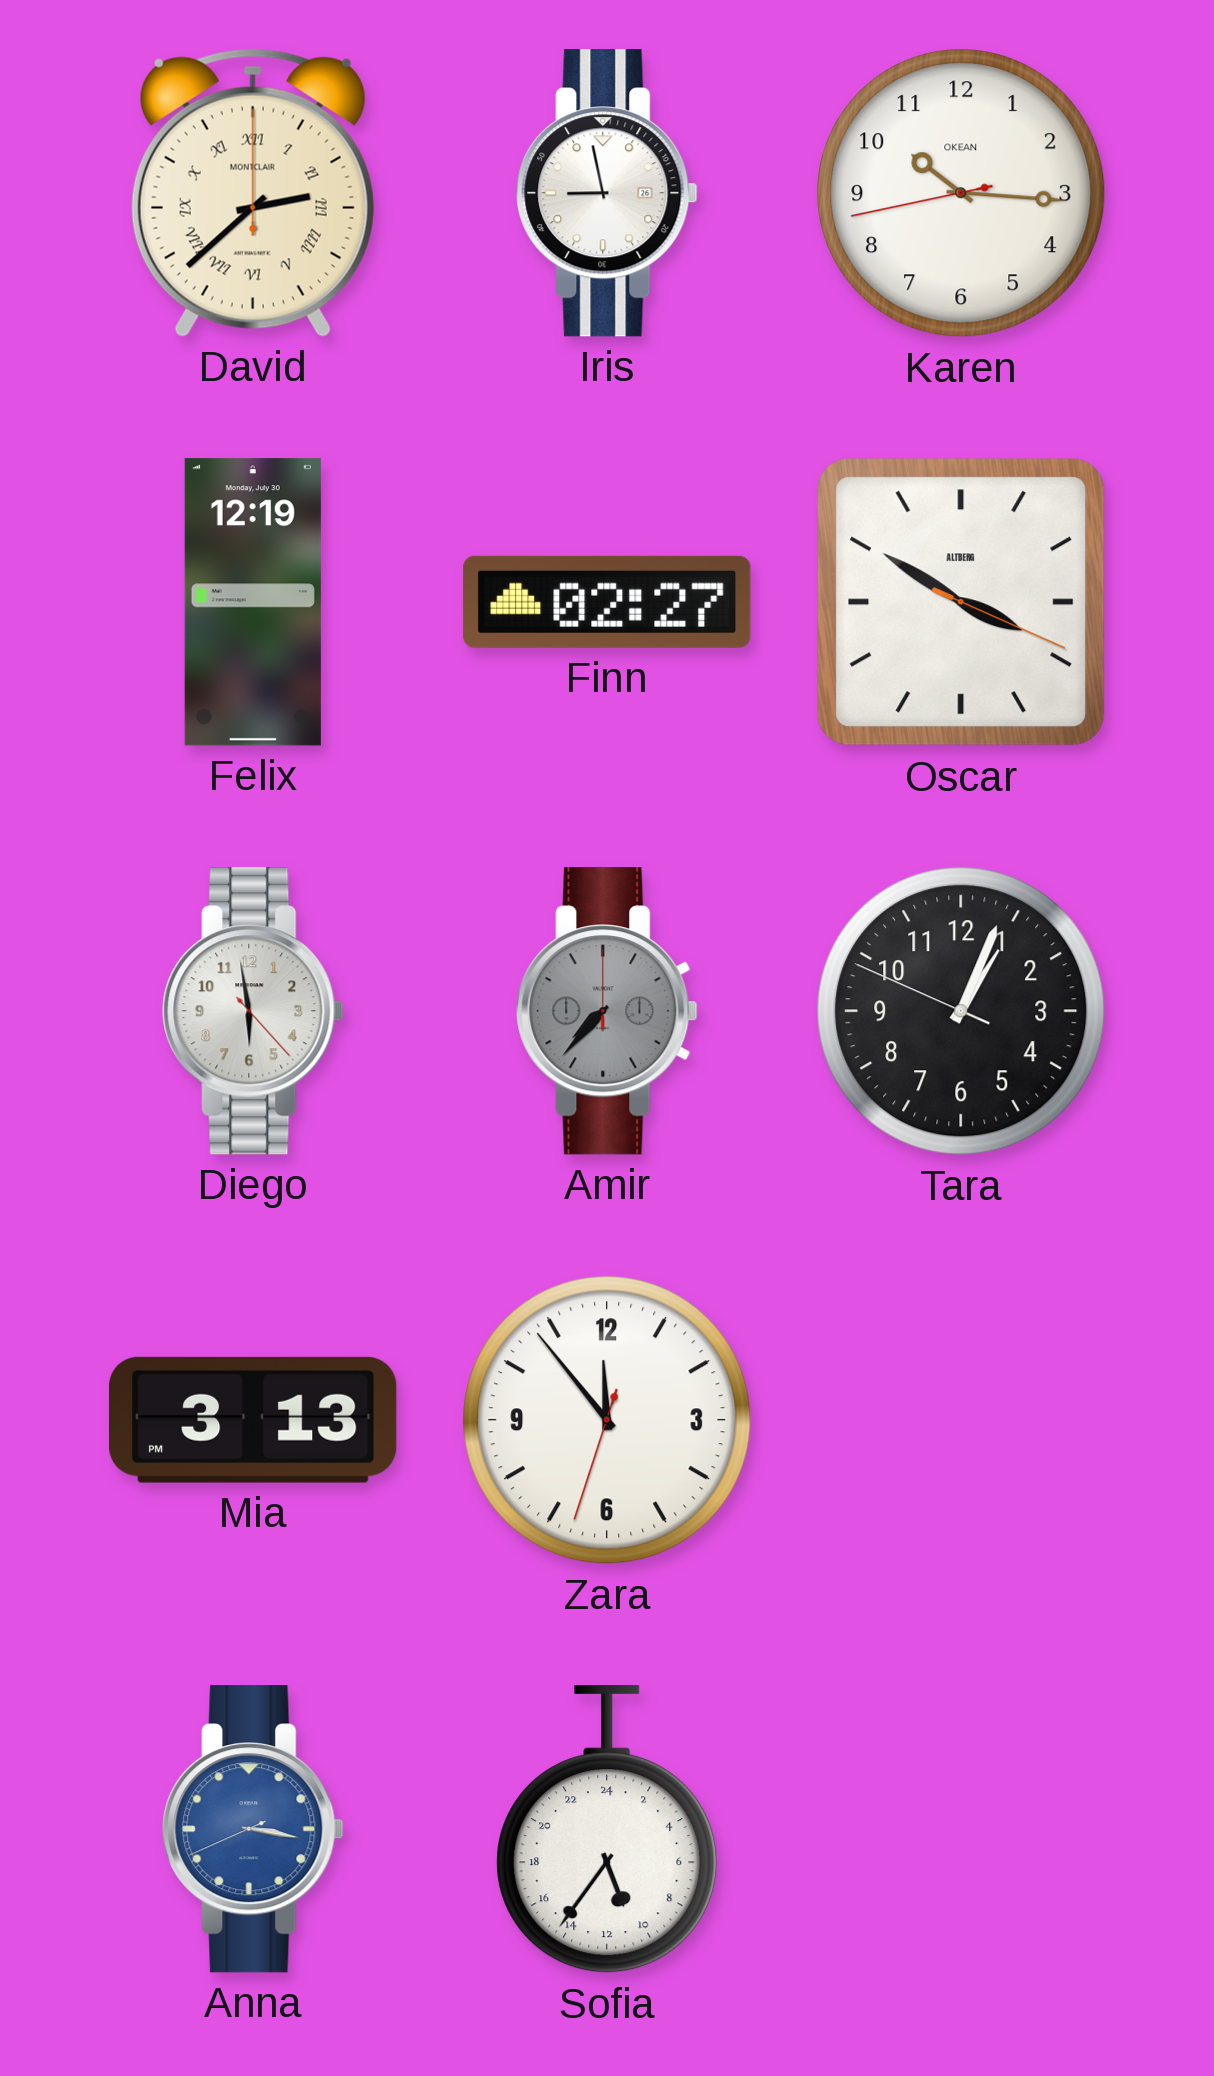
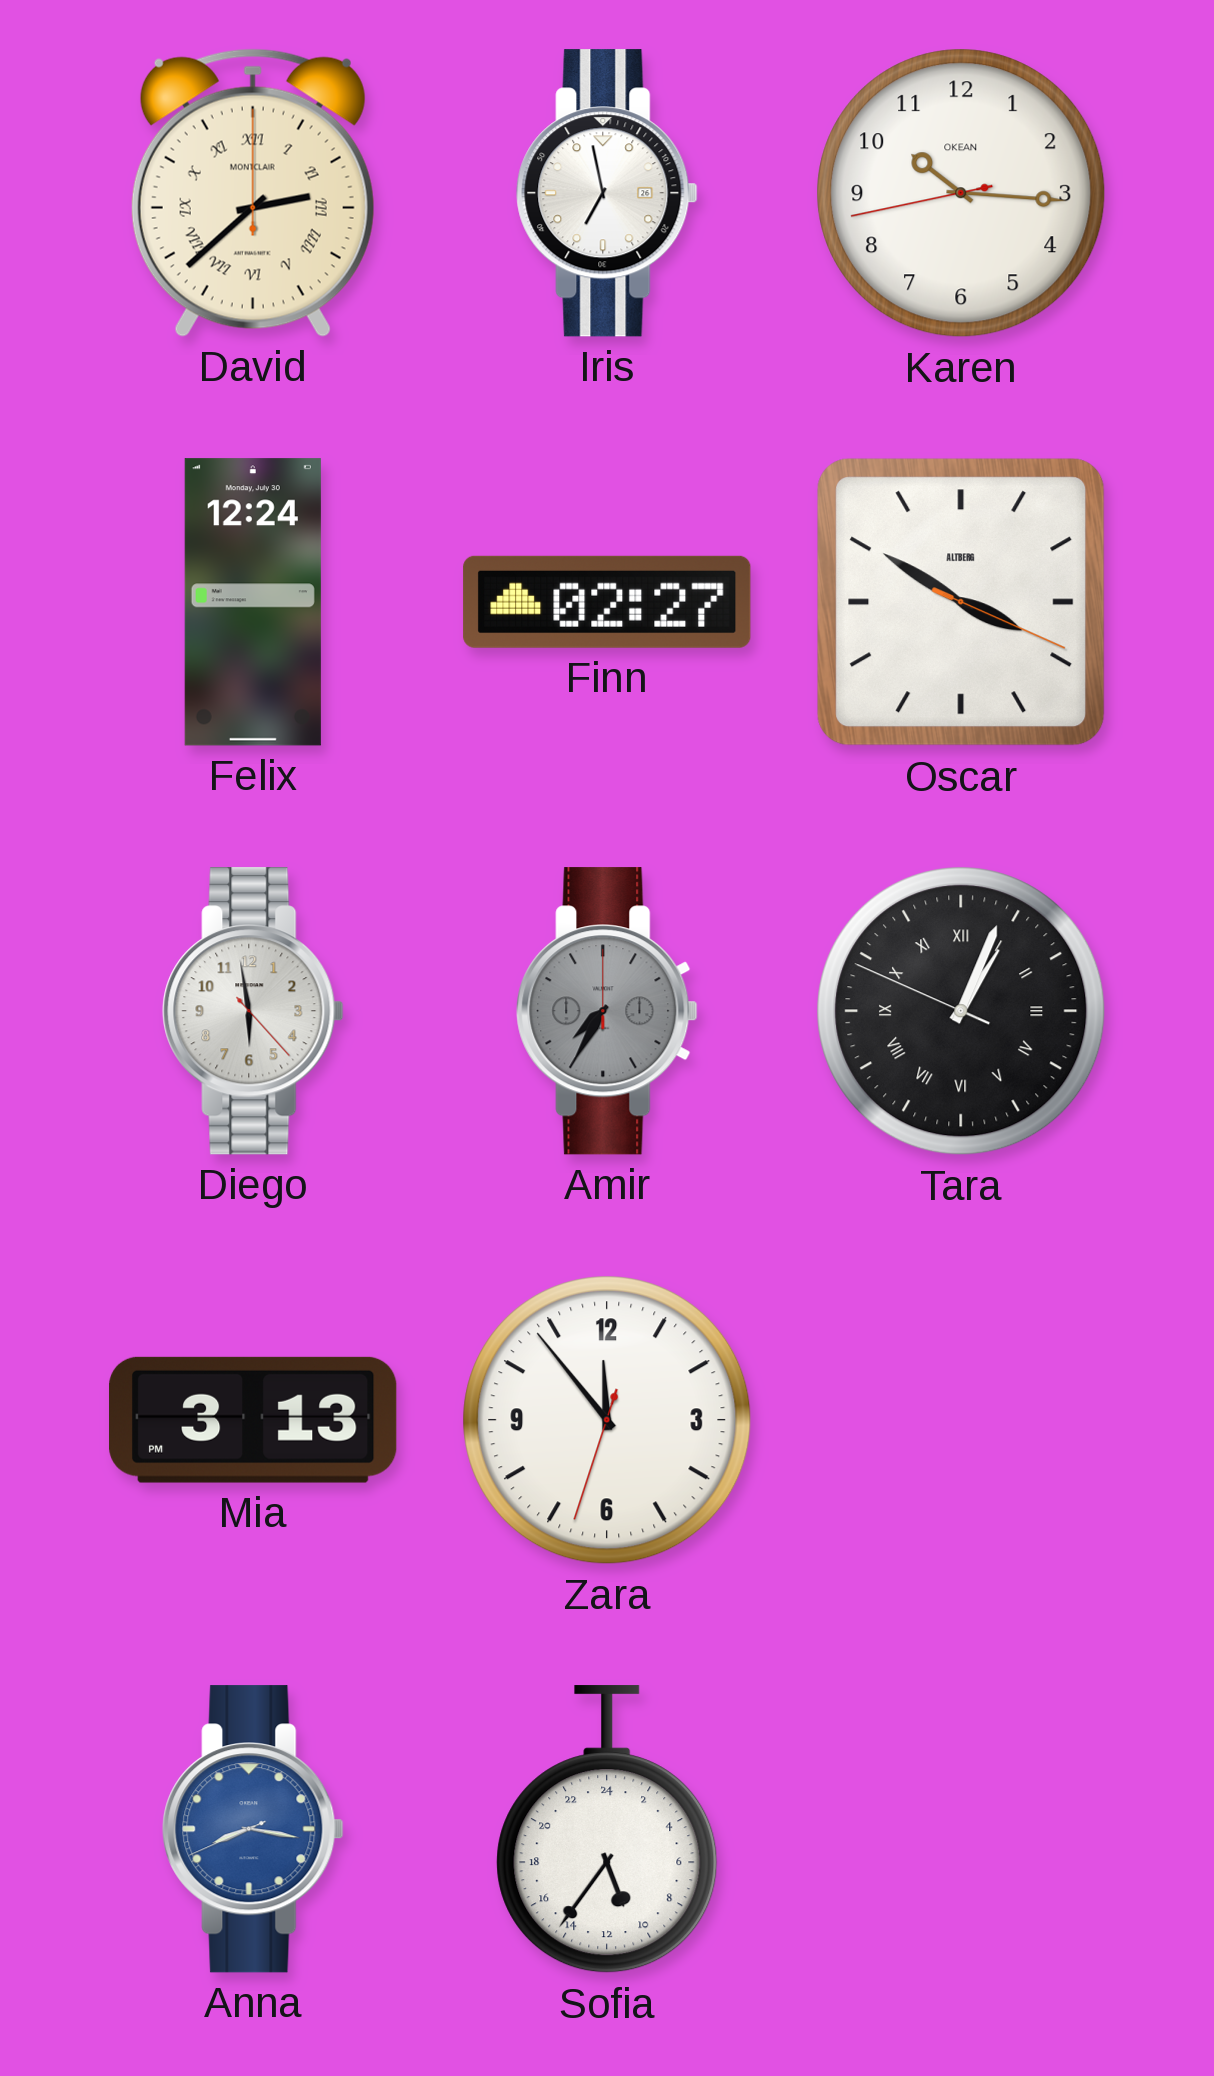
Iris: 8:58 -> 6:58 (607, 193)
Felix: 12:19 -> 12:24 (253, 602)
Amir: 7:37 -> 7:35 (607, 1011)
Tara numerals: Arabic -> Roman (961, 1011)
Anna: 3:16 -> 8:16 (253, 1829)
